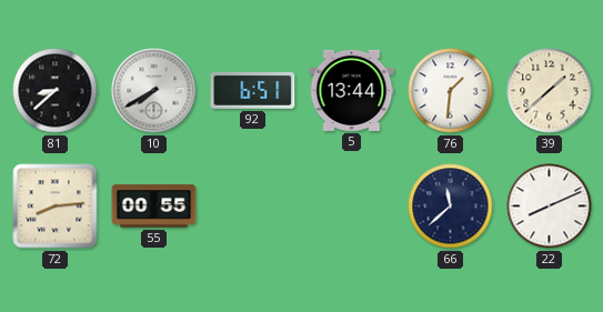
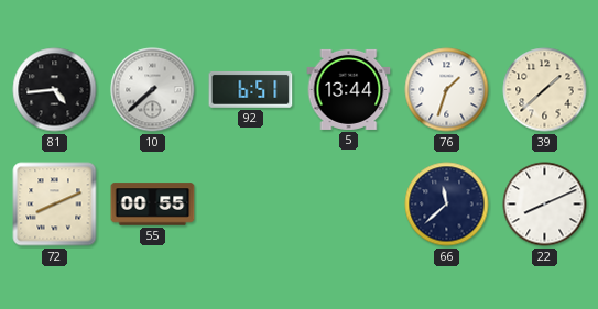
81: 8:38 -> 4:44 (55, 90)
10: 7:40 -> 7:38 (153, 90)
76: 1:31 -> 1:33 (447, 90)
72: 8:14 -> 8:11 (55, 205)
